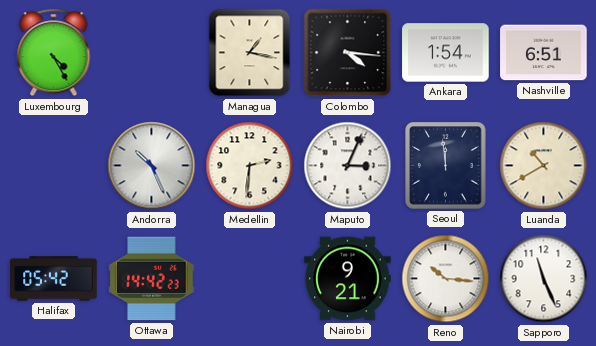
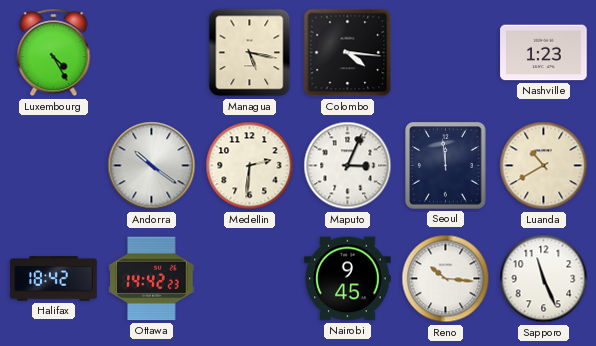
Managua: 1:17 -> 5:17 (250, 53)
Ankara: 1:54 -> none (446, 53)
Nashville: 6:51 -> 1:23 (544, 53)
Andorra: 10:26 -> 10:21 (152, 166)
Halifax: 05:42 -> 18:42 (54, 279)
Nairobi: 9:21 -> 9:45 (348, 279)
